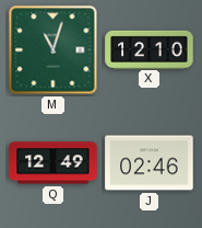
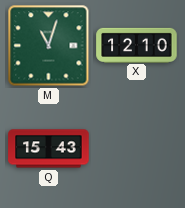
Q: 12:49 -> 15:43 (49, 149)
J: 02:46 -> none (150, 163)
